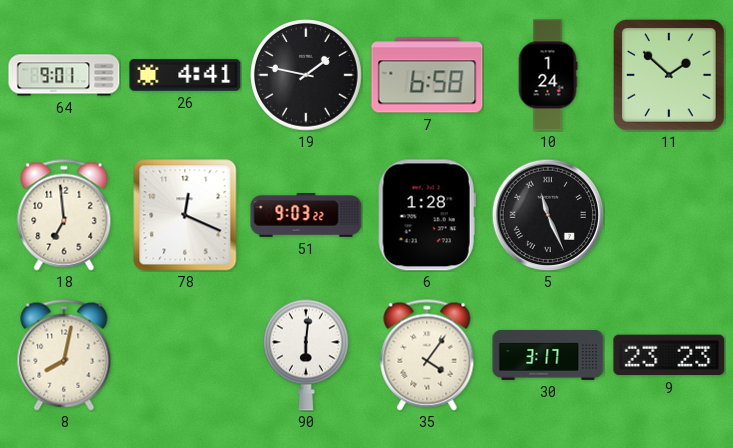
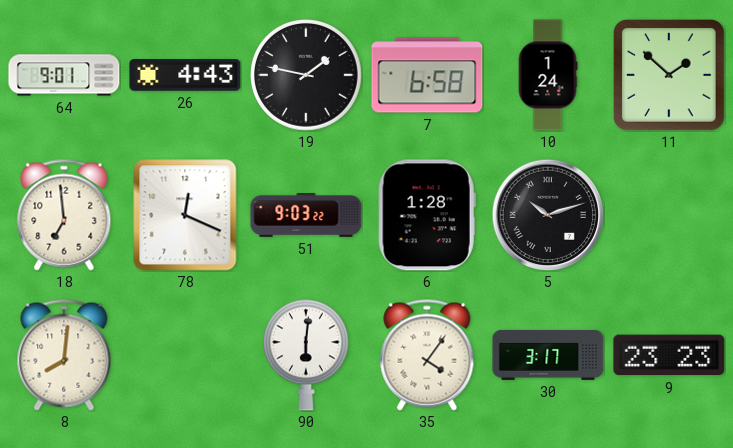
26: 4:41 -> 4:43 (185, 75)
5: 11:26 -> 10:12 (547, 214)
8: 8:02 -> 8:01 (64, 355)
